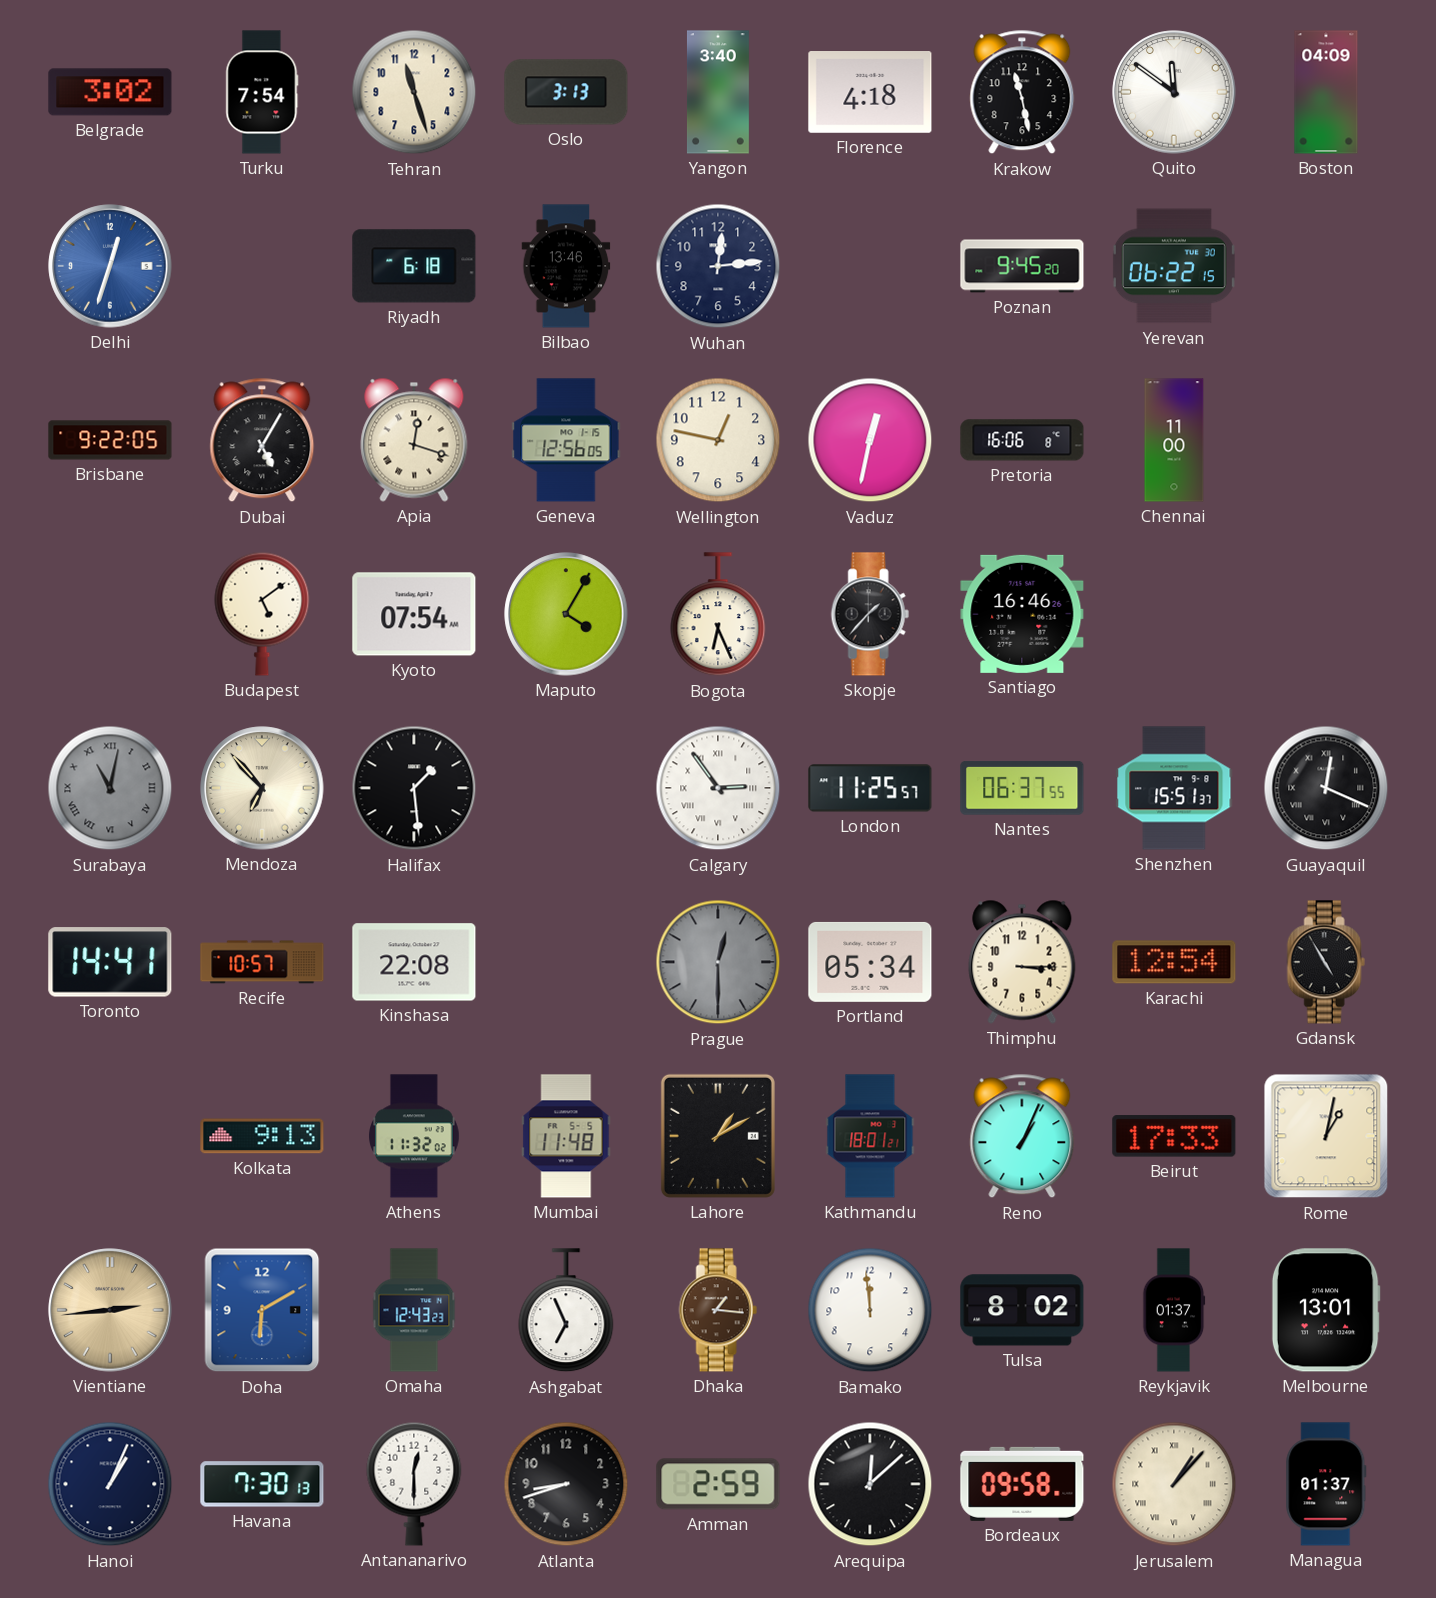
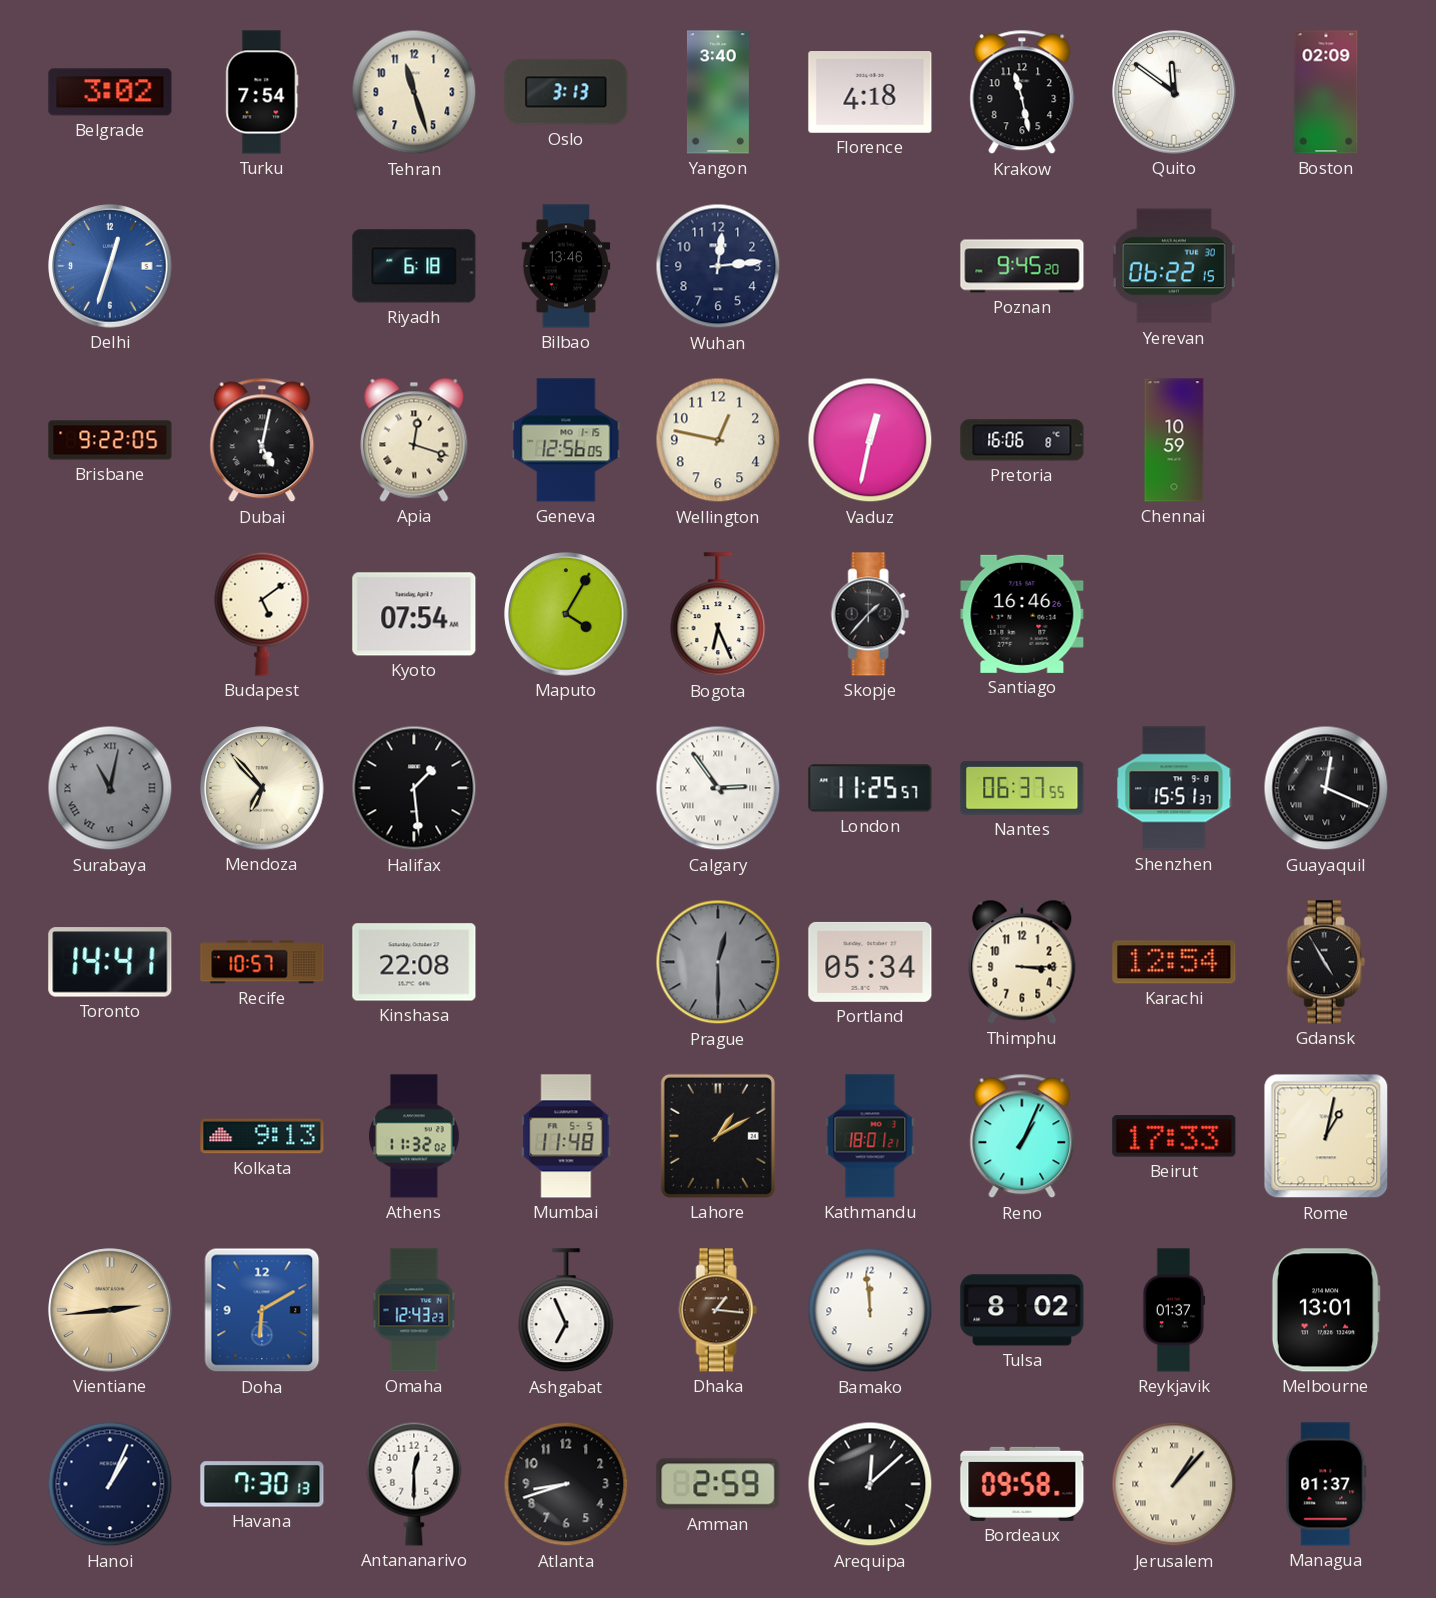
Boston: 04:09 -> 02:09 (1326, 92)
Dubai: 5:05 -> 5:02 (262, 440)
Chennai: 11:00 -> 10:59 (1174, 440)
